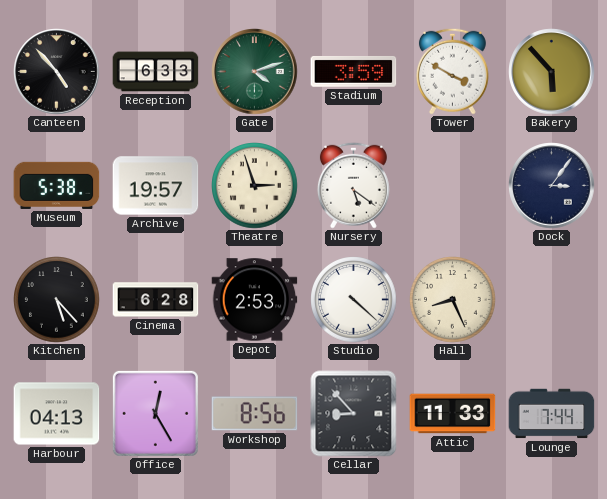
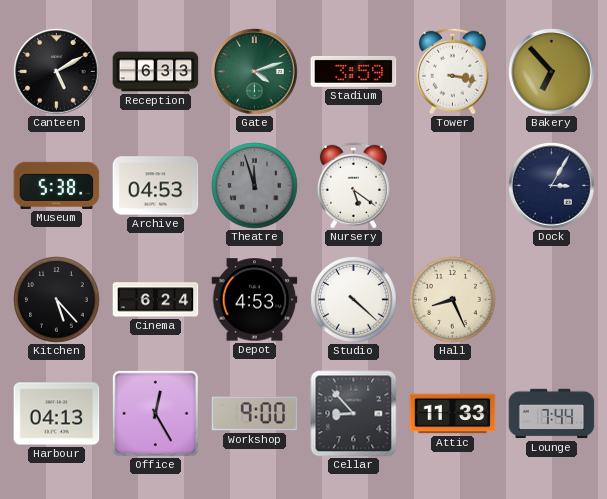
Canteen: 4:53 -> 5:10 (57, 72)
Tower: 3:50 -> 3:17 (452, 71)
Bakery: 5:53 -> 6:53 (552, 72)
Archive: 19:57 -> 04:53 (156, 186)
Theatre: 2:57 -> 11:57 (255, 186)
Theatre dial: cream -> grey (255, 186)
Dock: 3:06 -> 3:05 (552, 186)
Cinema: 6:28 -> 6:24 (156, 300)
Depot: 2:53 -> 4:53 (255, 300)
Workshop: 8:56 -> 9:00 (255, 414)
